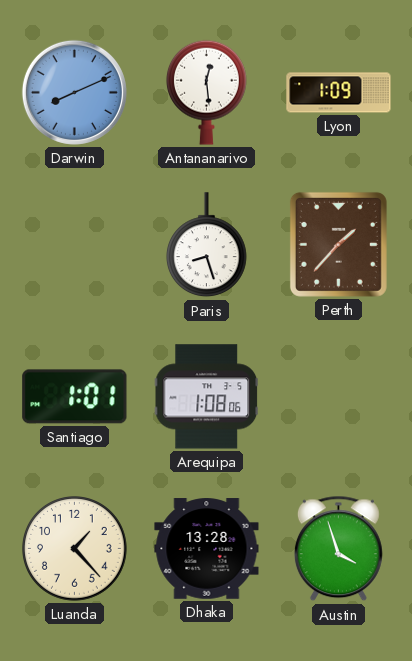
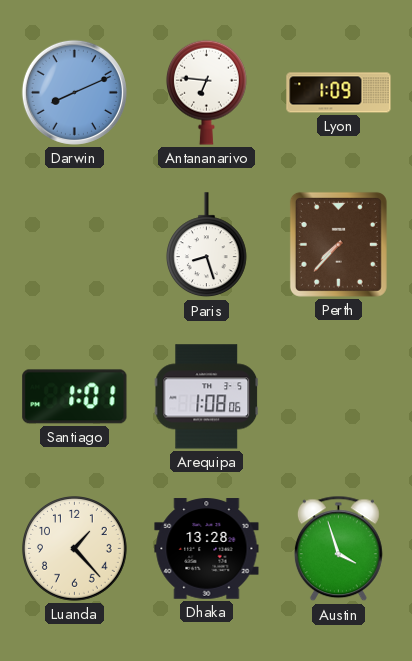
Antananarivo: 12:29 -> 6:46 (206, 92)
Perth: 1:37 -> 7:37 (338, 244)
